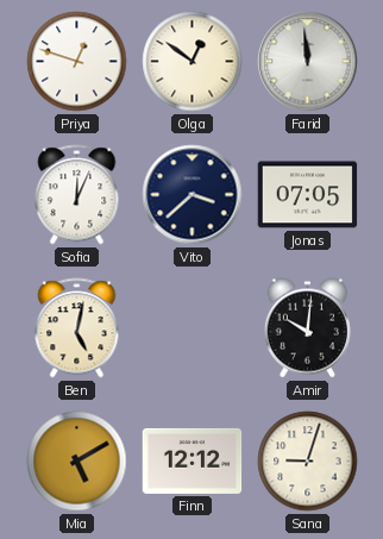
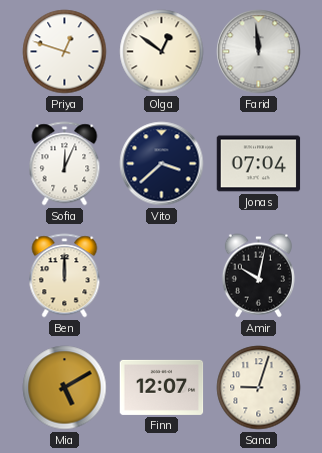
Jonas: 07:05 -> 07:04 (259, 164)
Ben: 5:02 -> 12:00 (65, 276)
Amir: 10:01 -> 10:02 (258, 276)
Finn: 12:12 -> 12:07 (162, 387)
